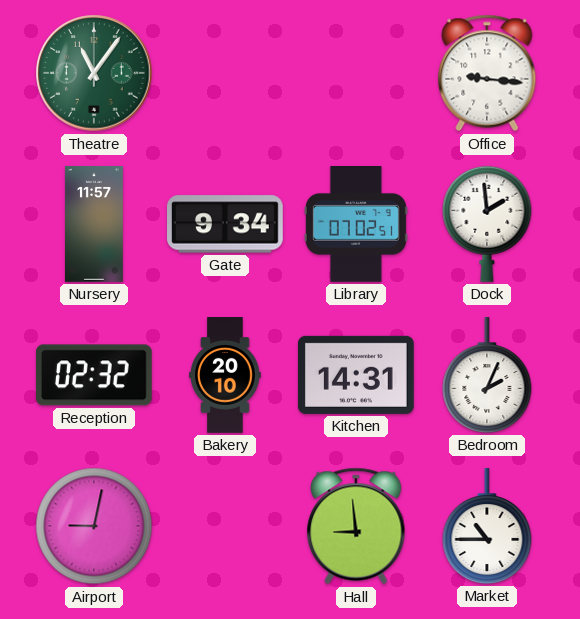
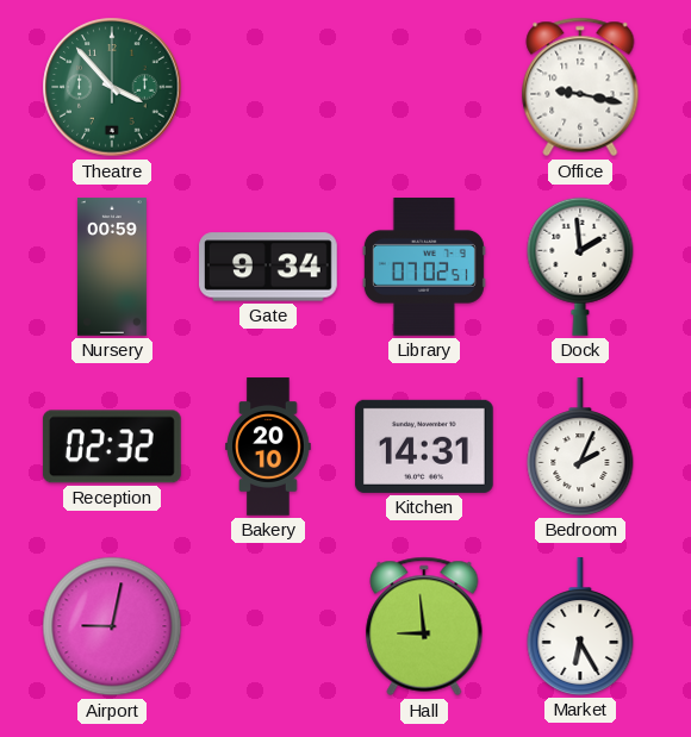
Theatre: 11:06 -> 3:53 (112, 87)
Office: 9:16 -> 9:17 (580, 87)
Nursery: 11:57 -> 00:59 (112, 267)
Market: 10:45 -> 6:25 (580, 627)
